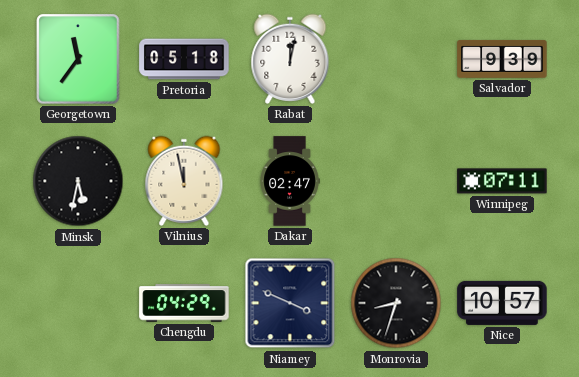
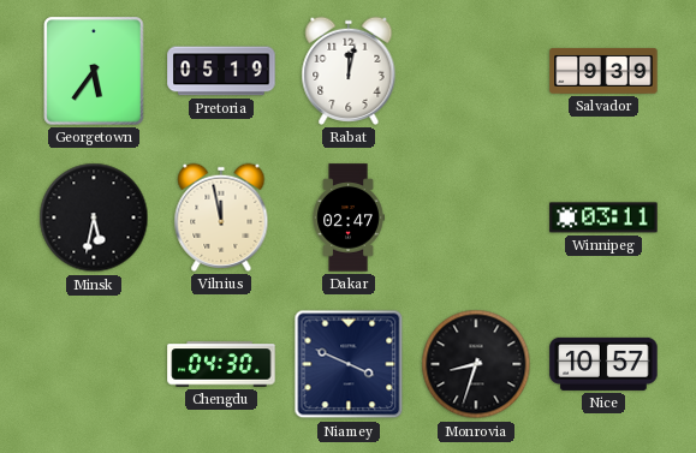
Georgetown: 11:36 -> 5:36 (94, 71)
Pretoria: 05:18 -> 05:19 (221, 71)
Winnipeg: 07:11 -> 03:11 (603, 217)
Chengdu: 04:29 -> 04:30 (221, 364)
